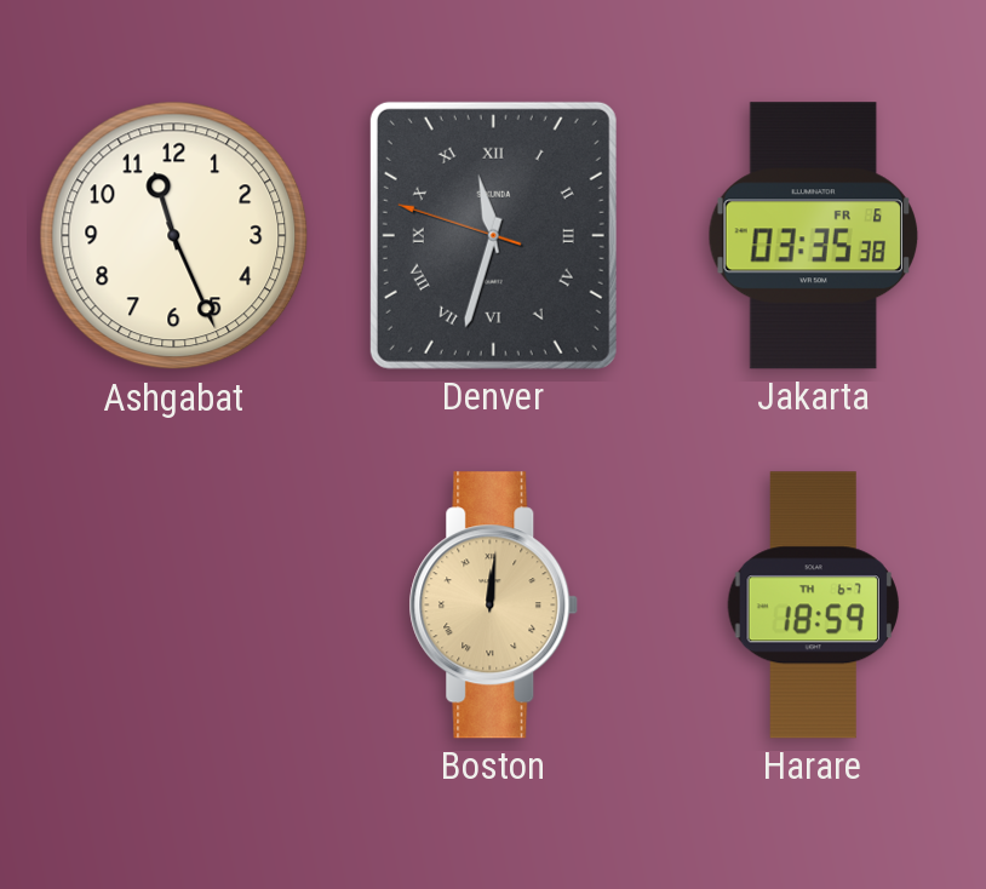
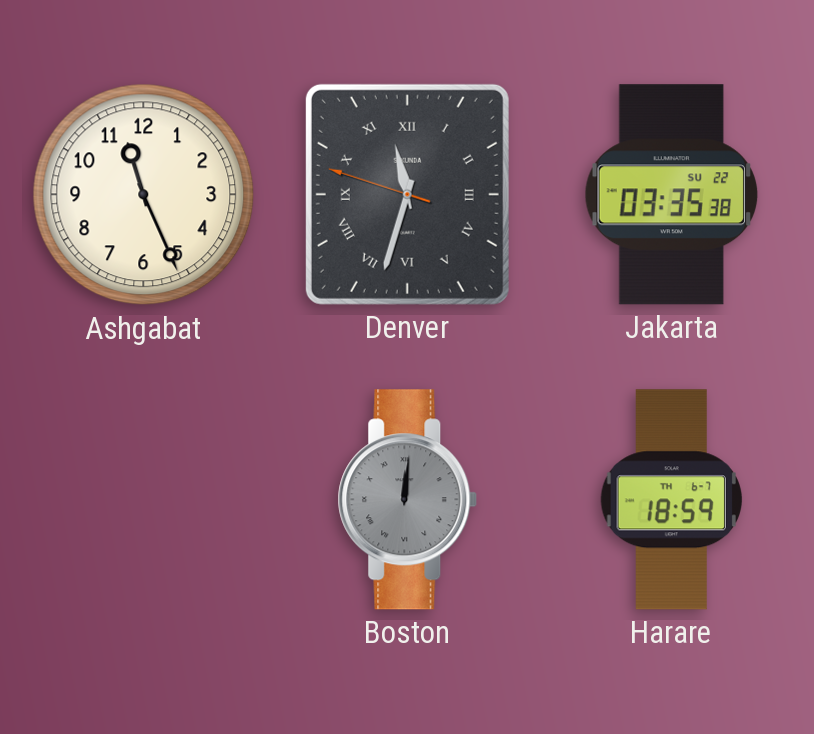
Jakarta date: FR 6 -> SU 22 (671, 195)
Boston dial: champagne -> grey (408, 500)
